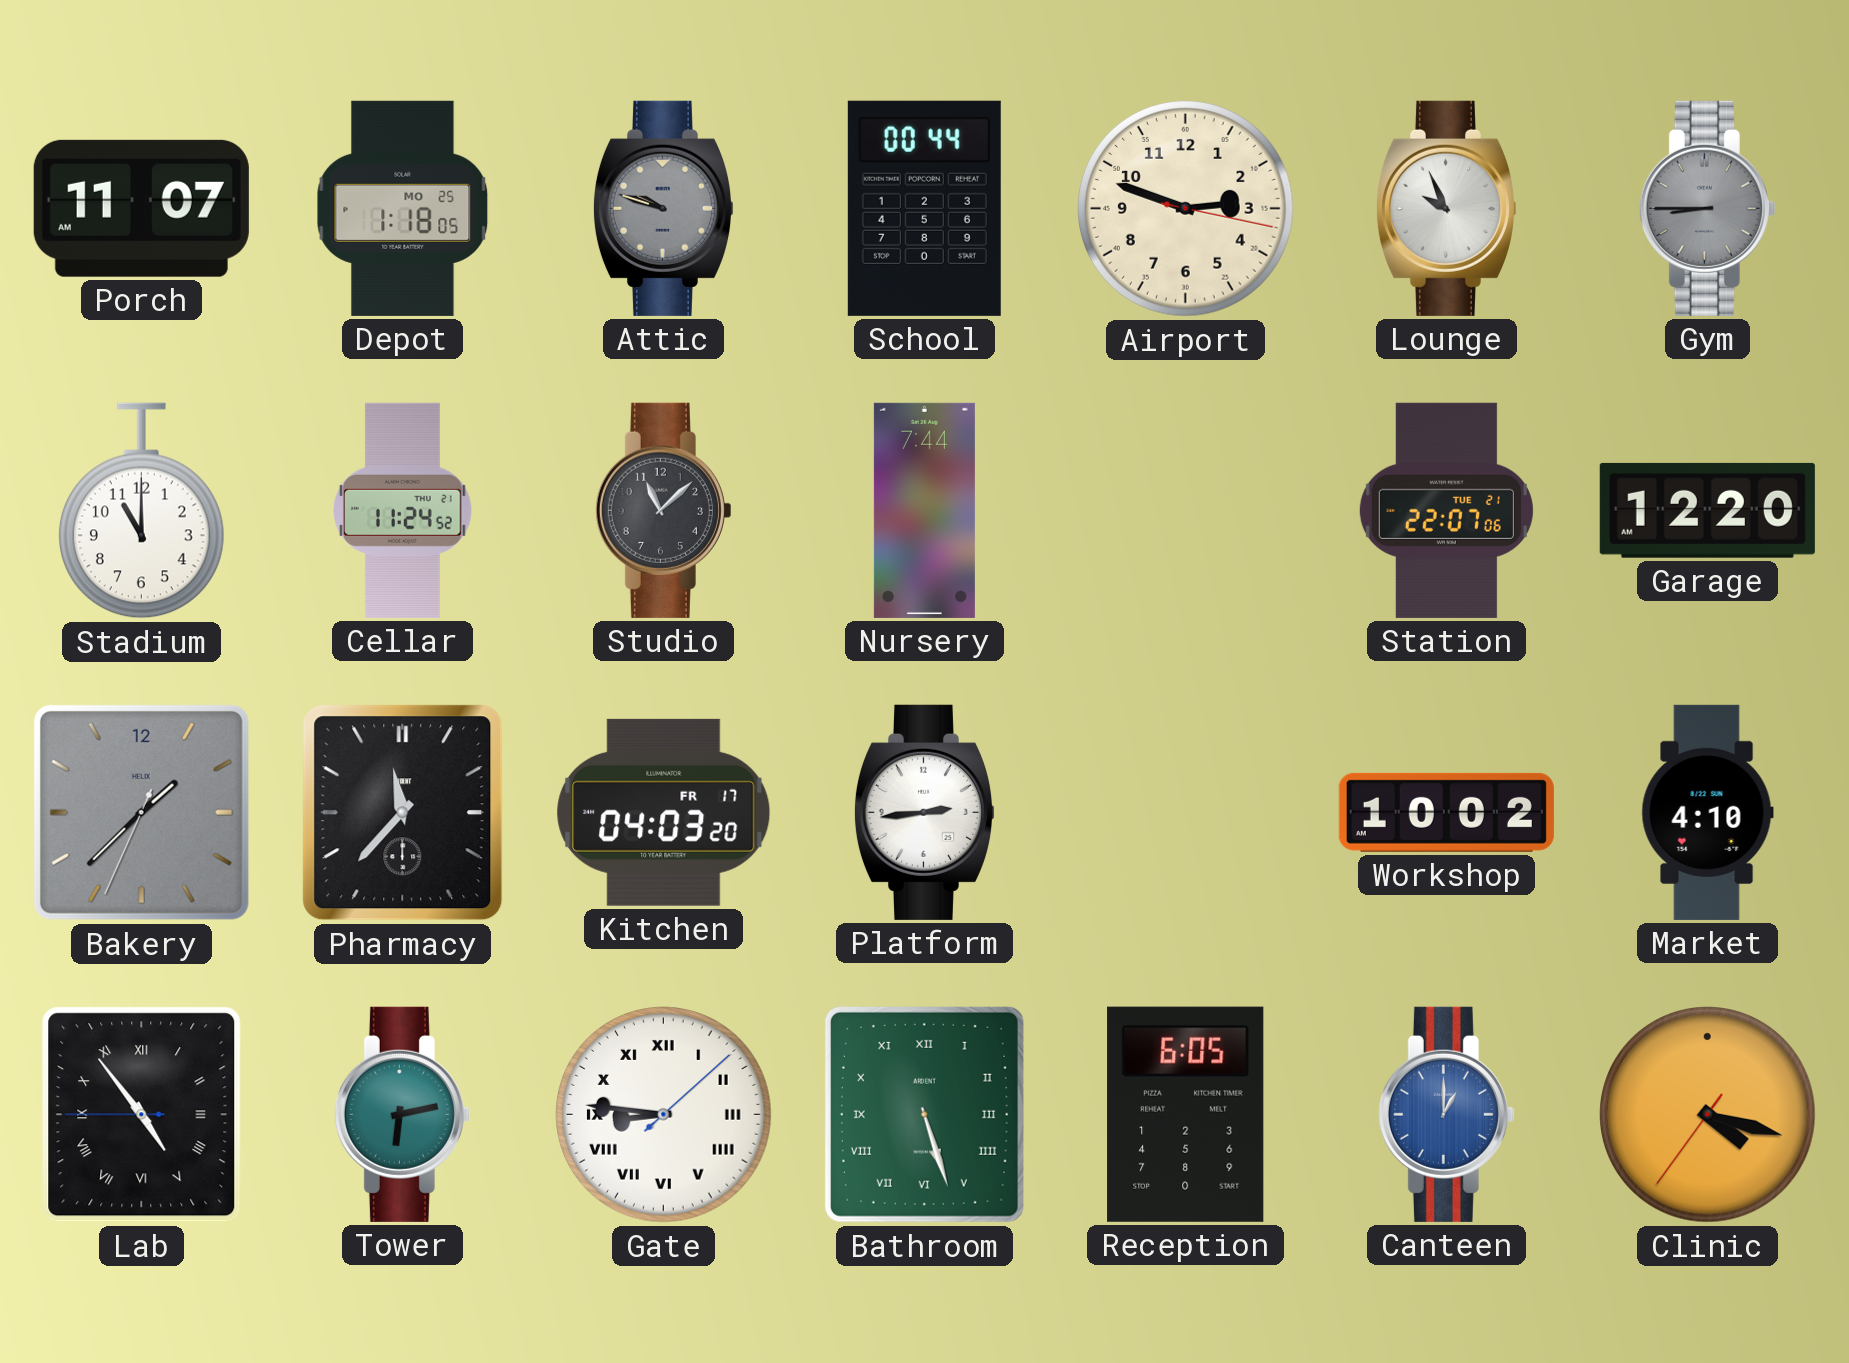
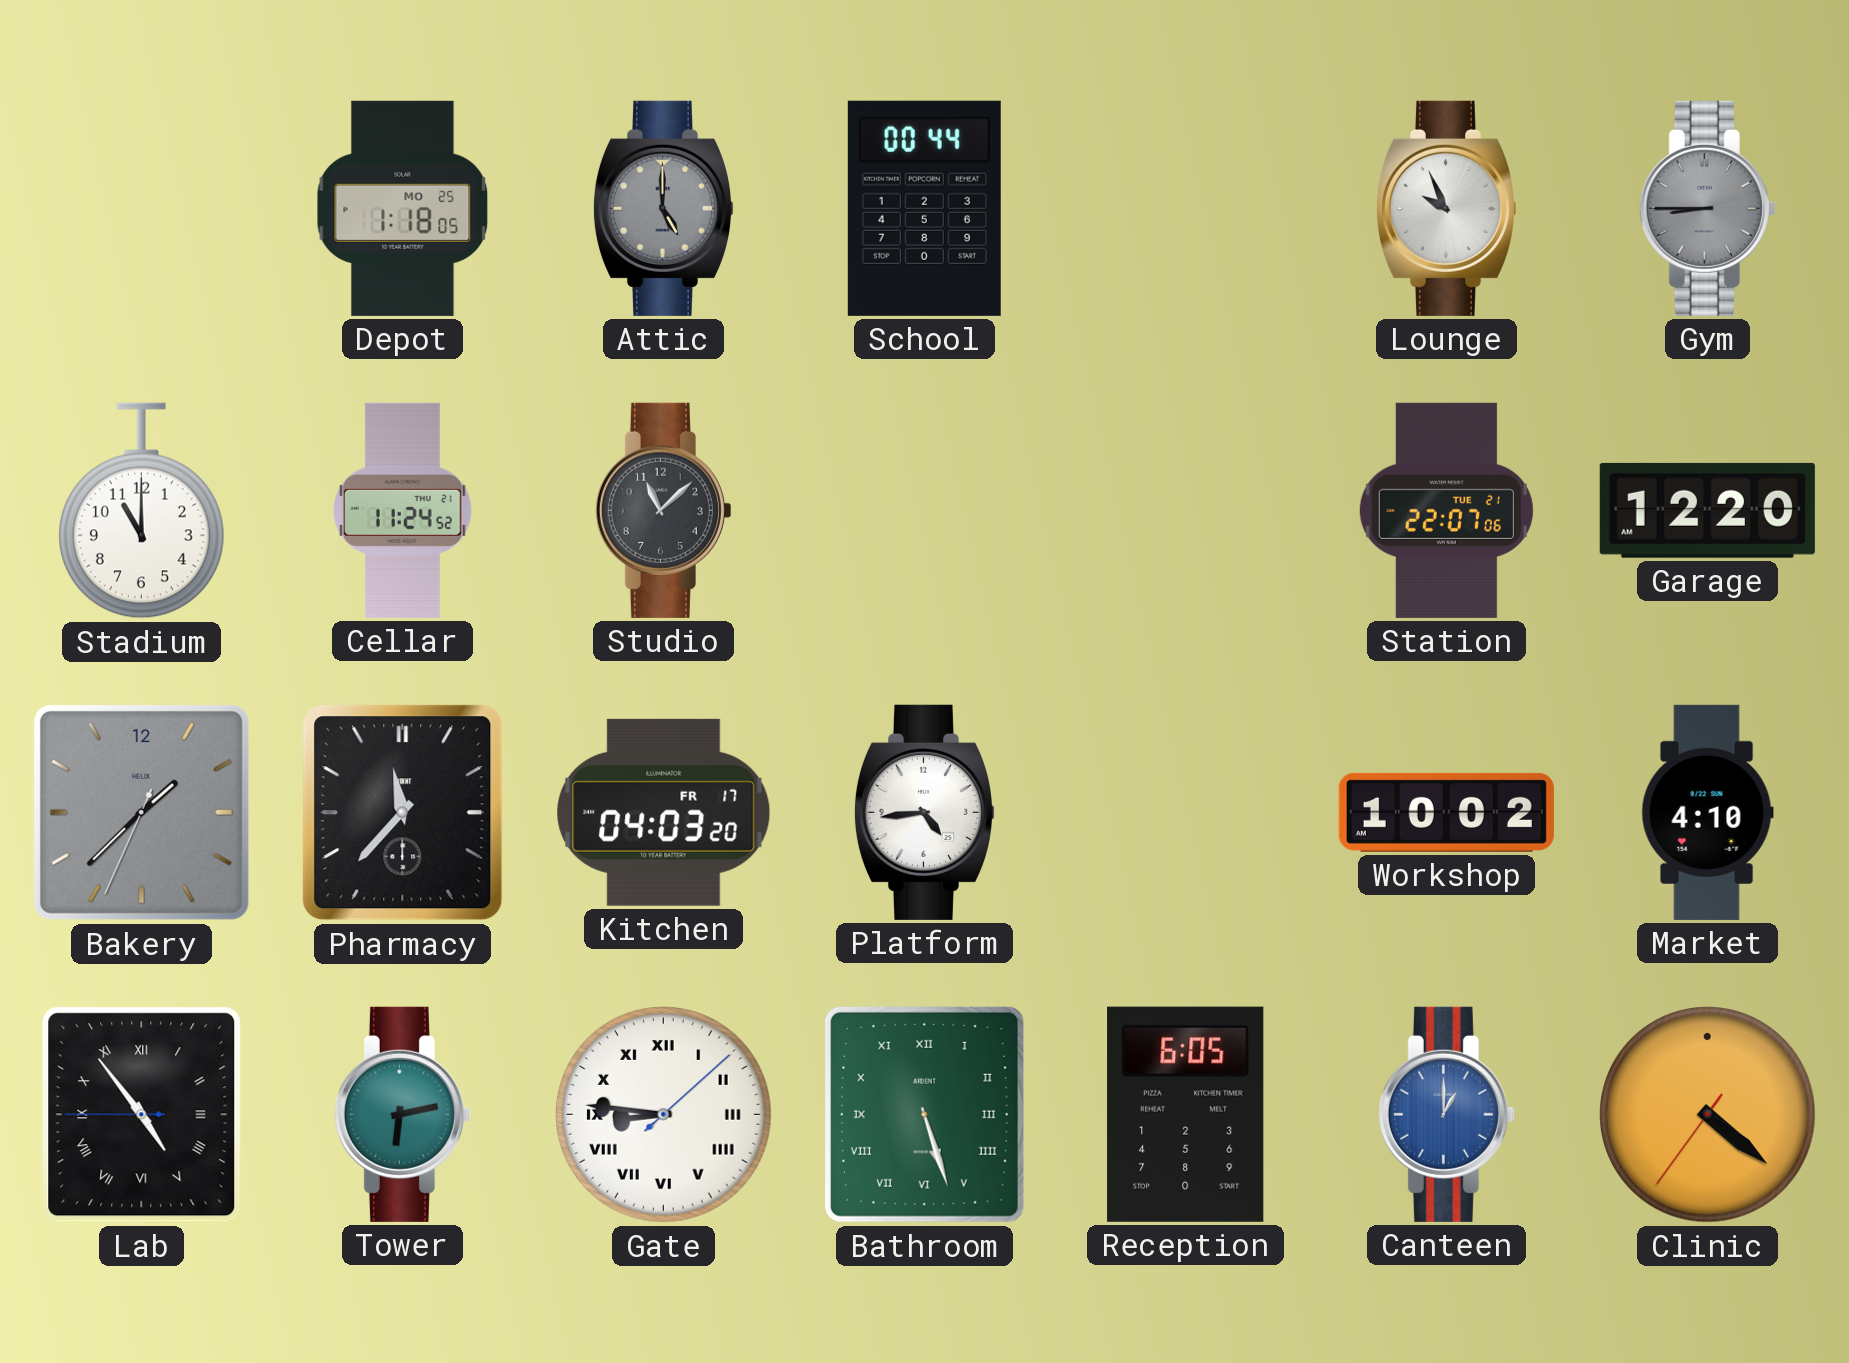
Porch: 11:07 -> none (141, 208)
Attic: 9:48 -> 5:00 (663, 208)
Airport: 2:48 -> none (1186, 209)
Nursery: 7:44 -> none (924, 510)
Platform: 2:44 -> 4:44 (924, 812)
Clinic: 4:17 -> 4:21 (1708, 1115)
